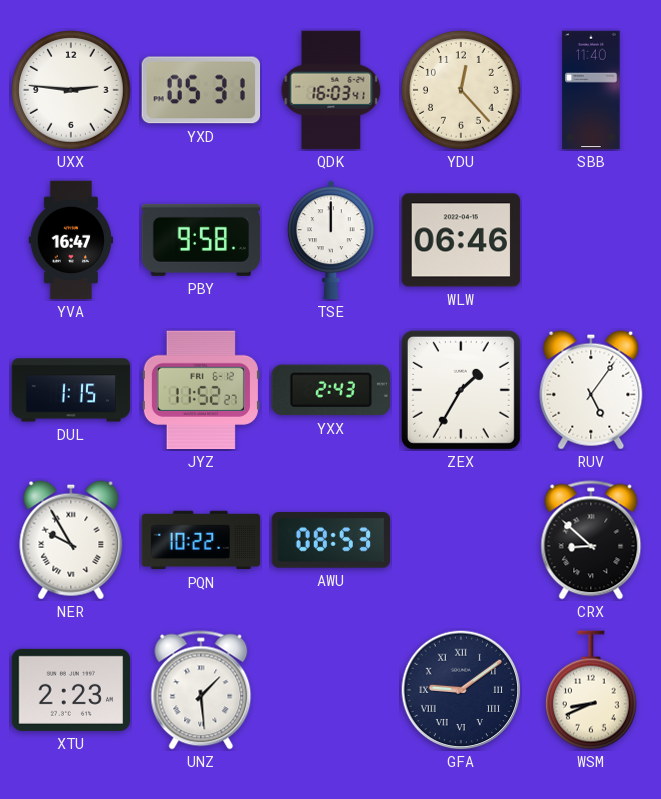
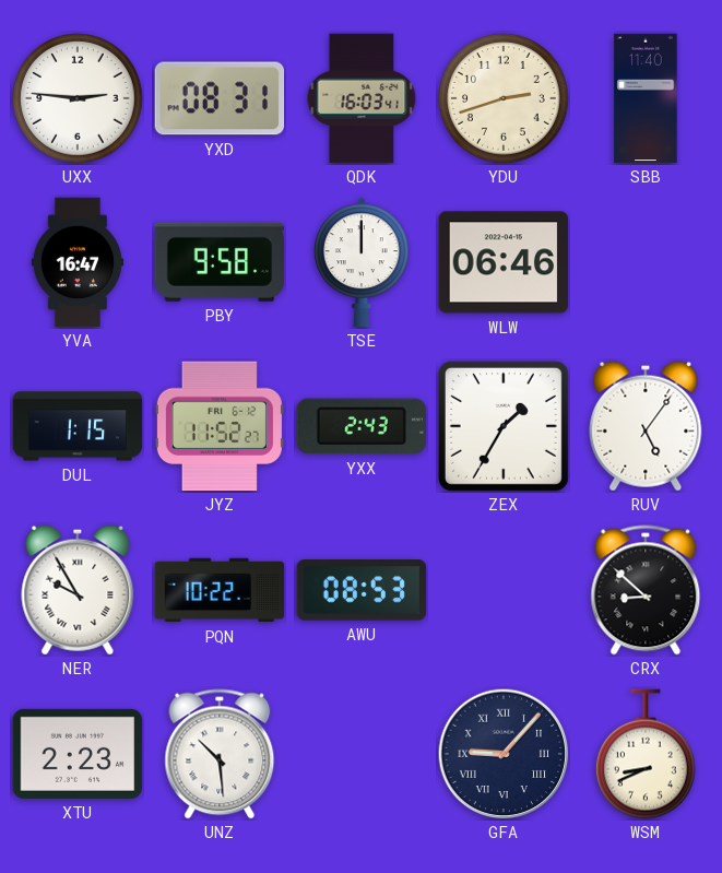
YXD: 05:31 -> 08:31 (220, 98)
YDU: 12:23 -> 2:42 (505, 99)
UNZ: 1:29 -> 10:29 (220, 754)
GFA: 9:09 -> 9:07 (504, 754)
